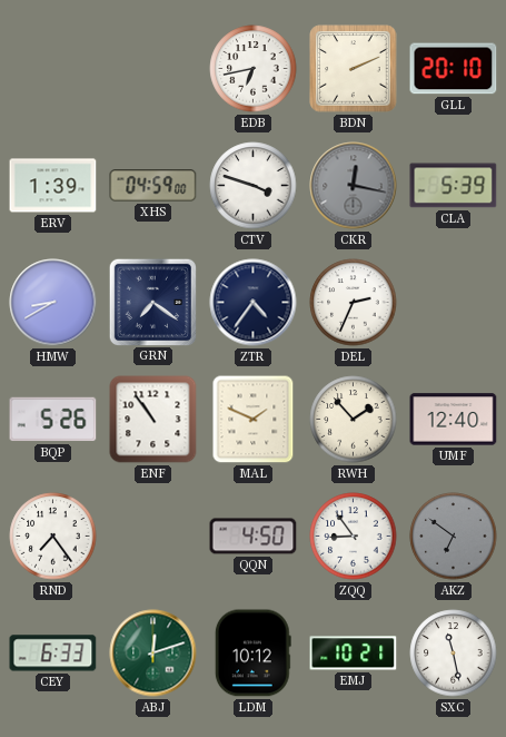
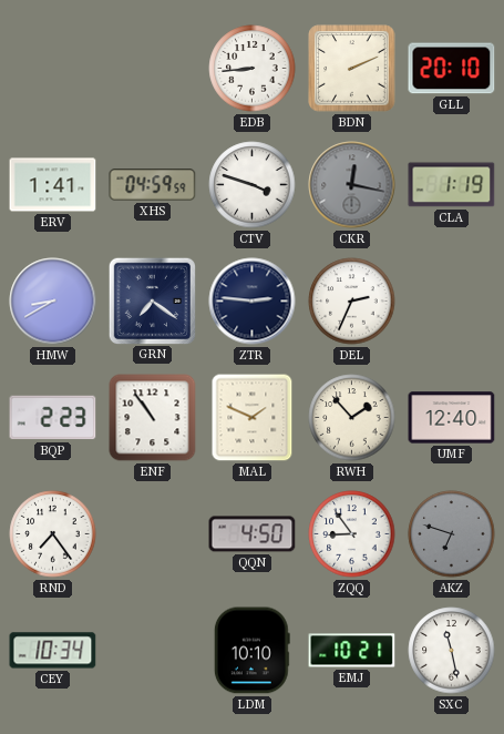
EDB: 6:43 -> 8:44 (253, 69)
ERV: 1:39 -> 1:41 (53, 185)
XHS: 04:59:00 -> 04:59:59 (153, 185)
CLA: 5:39 -> 1:19 (452, 185)
ZTR: 4:36 -> 2:46 (253, 302)
BQP: 5:26 -> 2:23 (53, 418)
AKZ: 6:51 -> 6:48 (452, 534)
CEY: 6:33 -> 10:34 (53, 651)
ABJ: 12:12 -> none (153, 654)
LDM: 10:12 -> 10:10 (251, 651)
